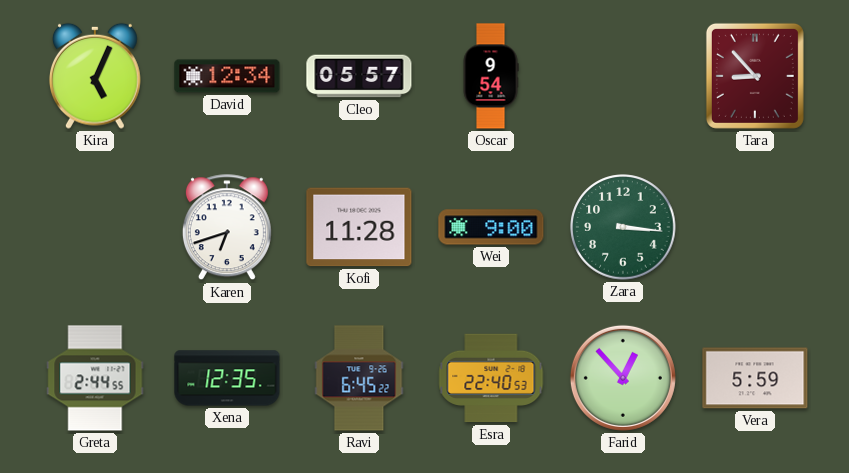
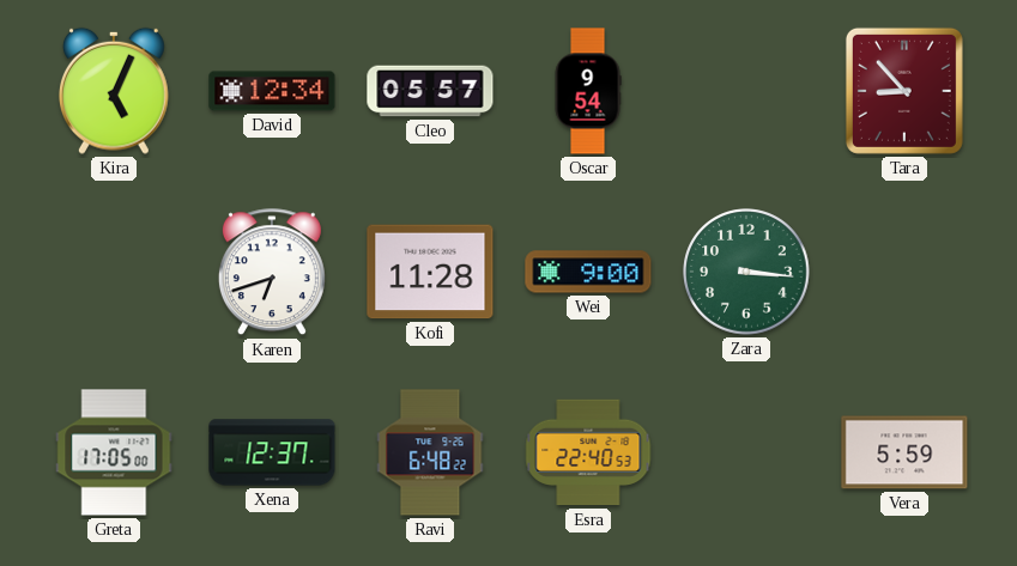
Greta: 2:44 -> 17:05 (114, 452)
Xena: 12:35 -> 12:37 (272, 452)
Ravi: 6:45 -> 6:48 (430, 452)
Farid: 12:53 -> none (623, 378)
